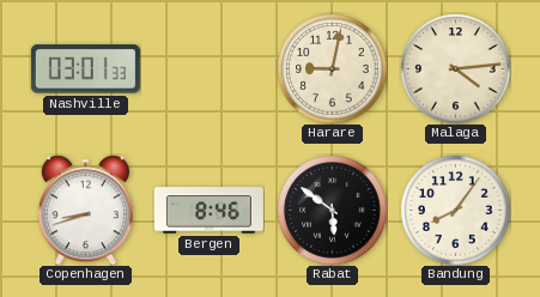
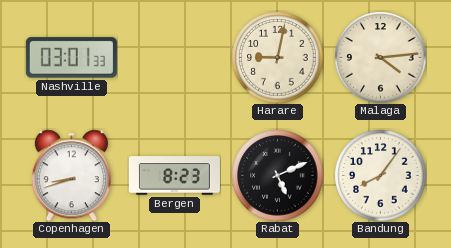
Bergen: 8:46 -> 8:23 (174, 176)
Rabat: 5:51 -> 5:11 (277, 175)
